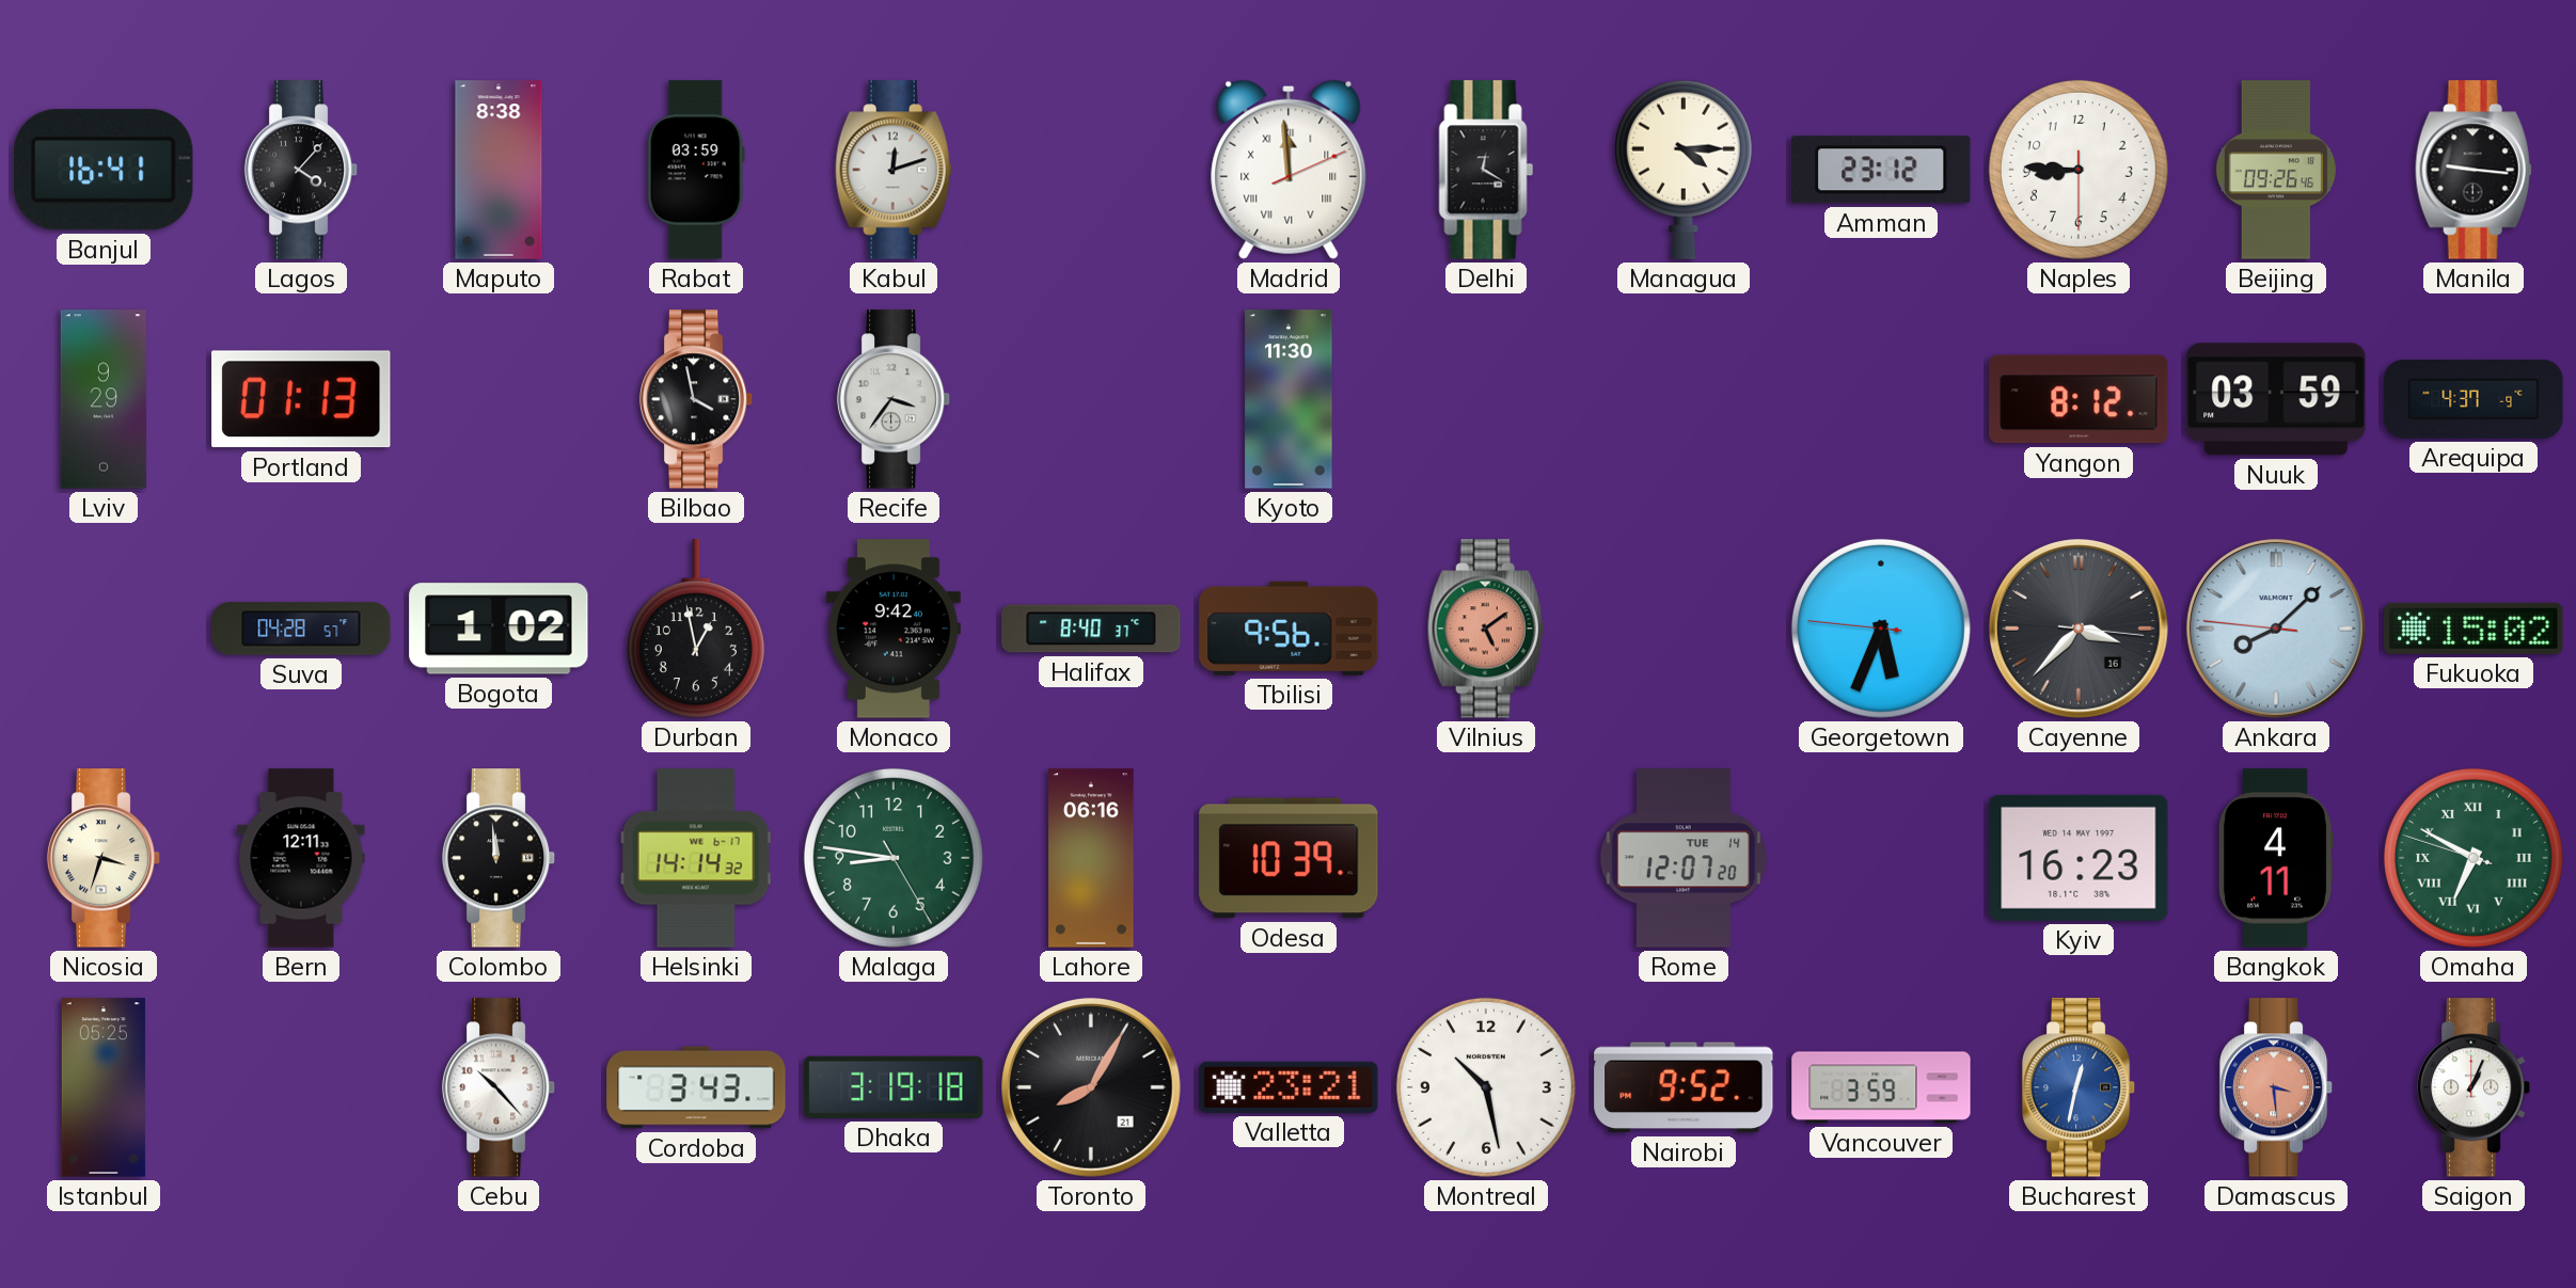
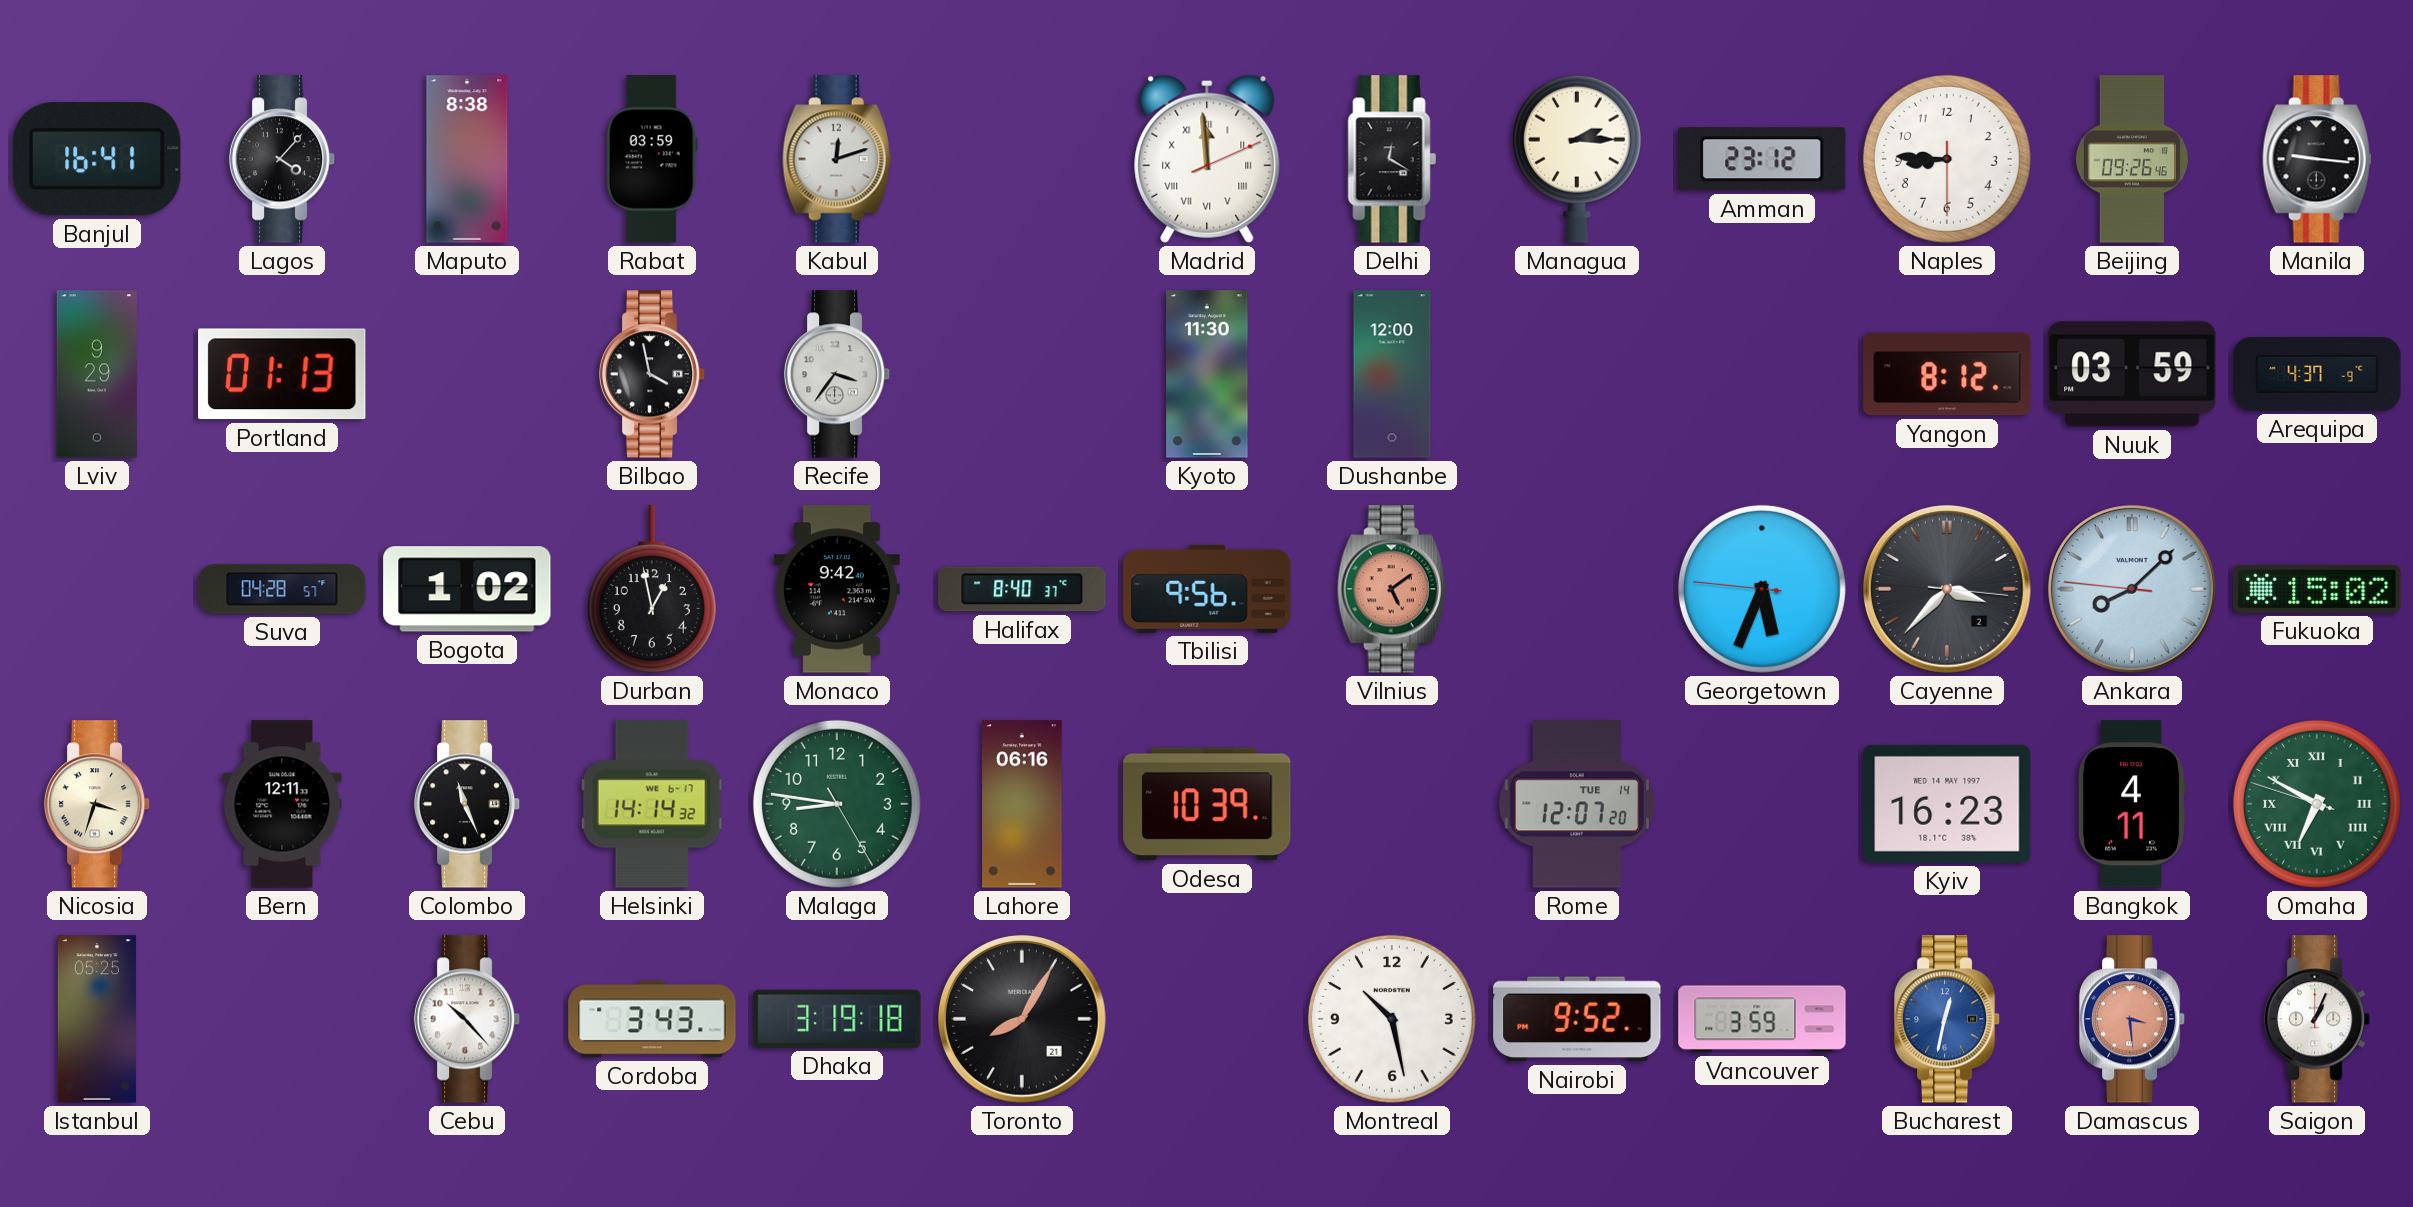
Managua: 4:15 -> 2:15 (1577, 159)
Dushanbe: none -> 12:00 (1392, 374)
Cayenne date: 16 -> 2 (1947, 589)
Colombo: 11:59 -> 11:26 (467, 804)
Valletta: 23:21 -> none (1289, 1087)
